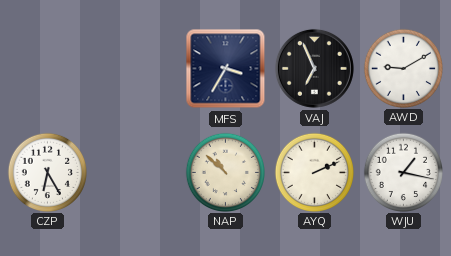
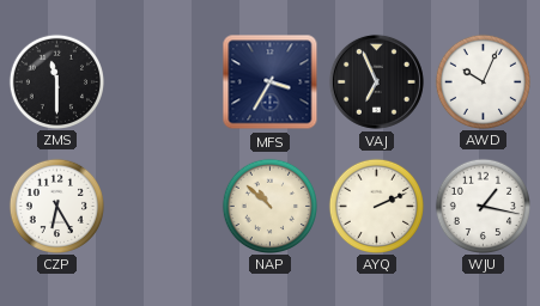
ZMS: none -> 11:30 (56, 81)
AWD: 9:10 -> 10:04 (483, 81)
